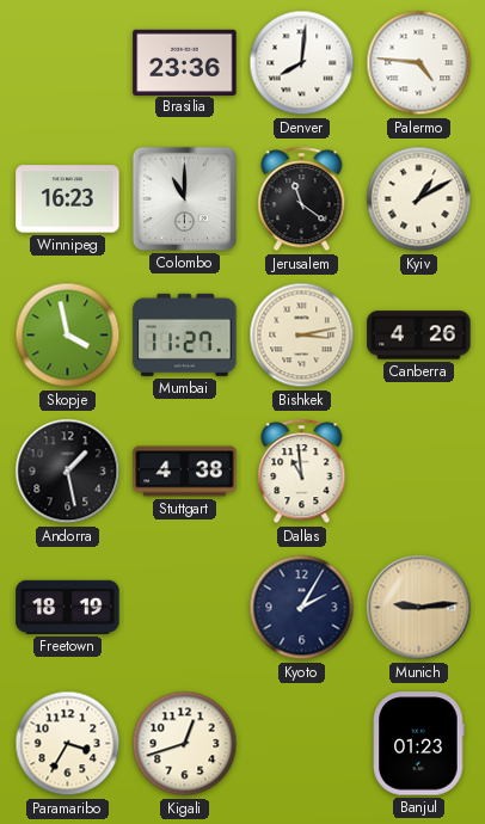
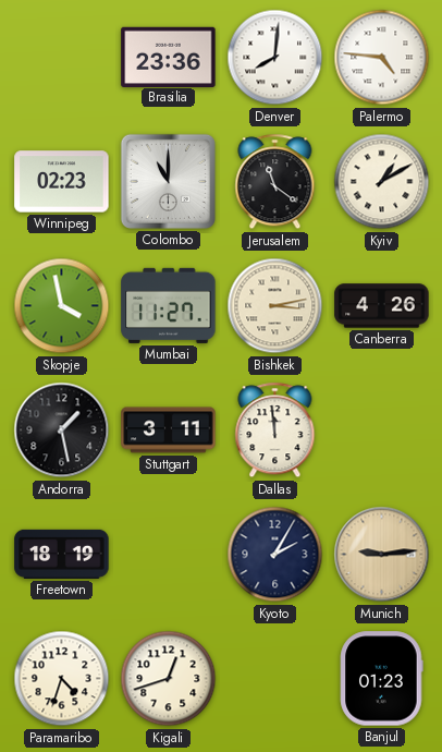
Winnipeg: 16:23 -> 02:23 (62, 182)
Stuttgart: 4:38 -> 3:11 (169, 430)
Dallas: 10:59 -> 11:59 (275, 430)
Paramaribo: 3:35 -> 4:33 (62, 679)
